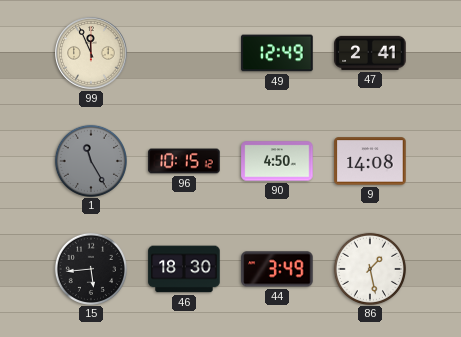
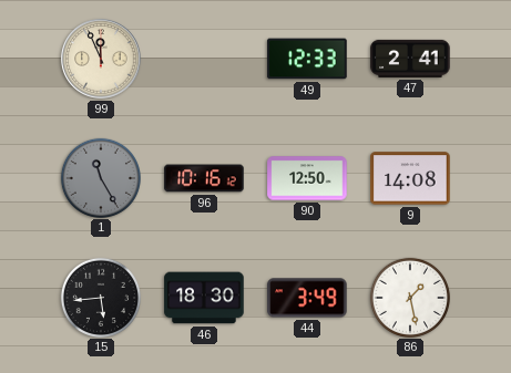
49: 12:49 -> 12:33 (307, 59)
96: 10:15 -> 10:16 (204, 178)
90: 4:50 -> 12:50 (307, 178)
